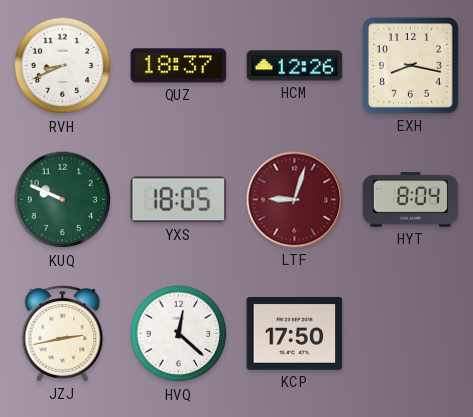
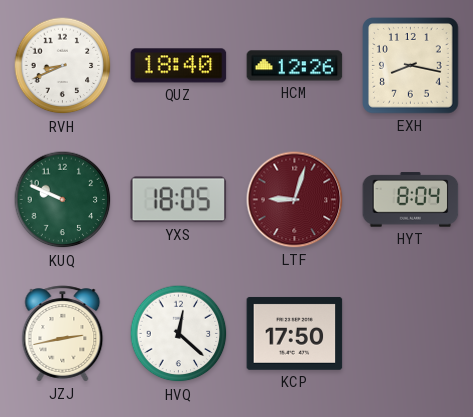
QUZ: 18:37 -> 18:40 (179, 66)
